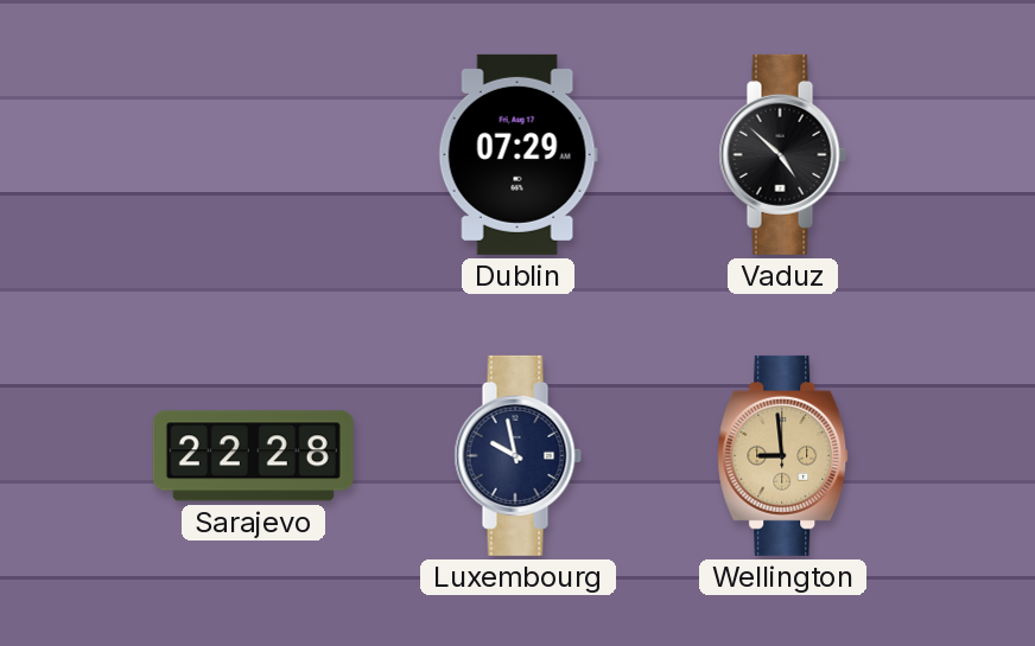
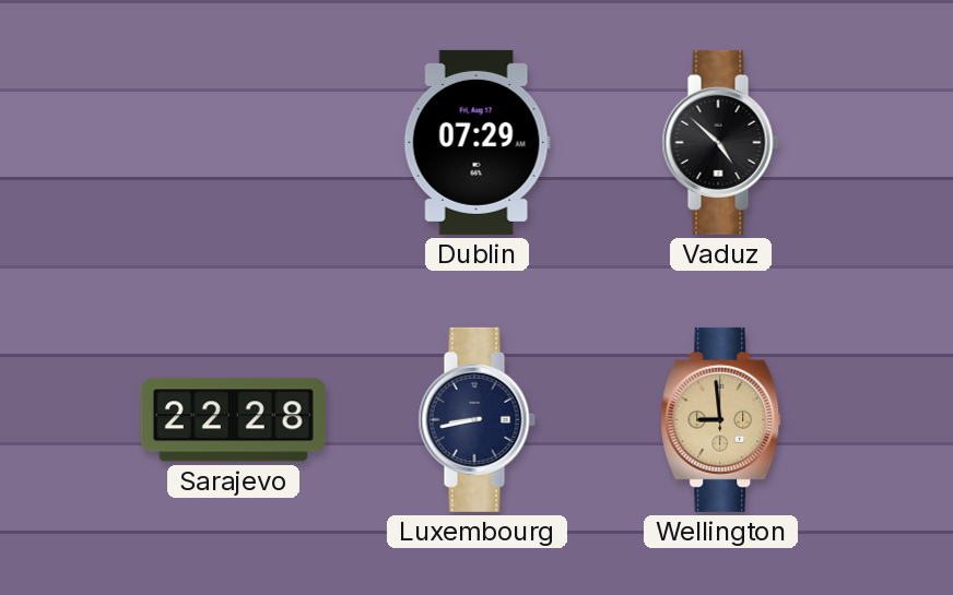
Luxembourg: 9:58 -> 8:43 (477, 419)
